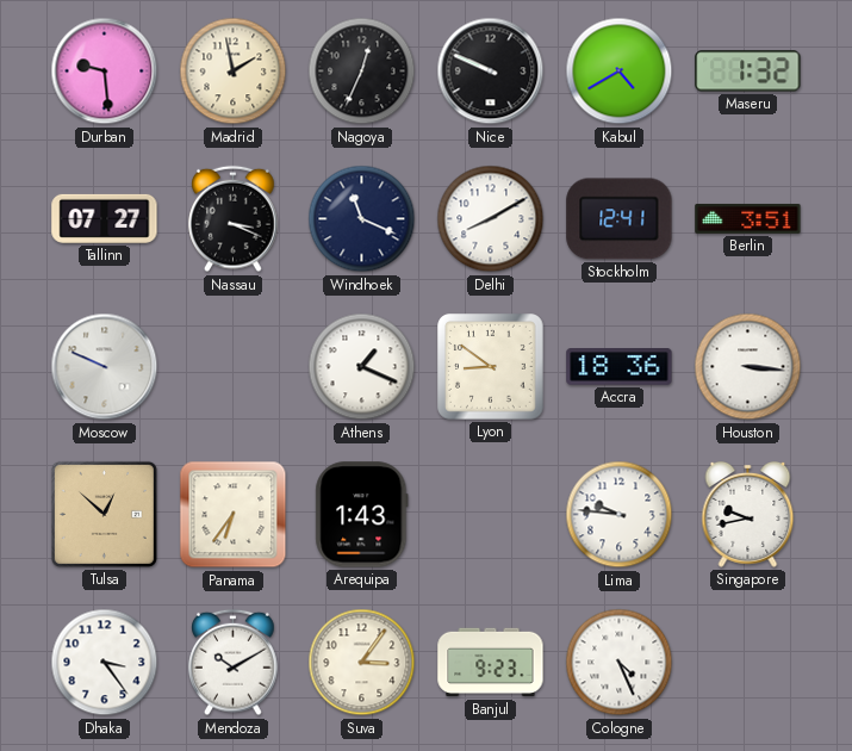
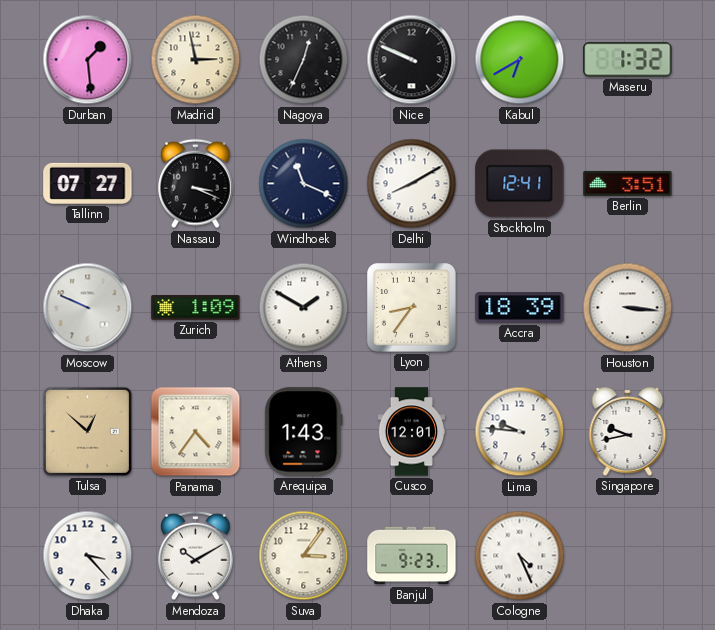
Durban: 9:29 -> 1:29 (88, 60)
Madrid: 1:58 -> 2:58 (196, 60)
Kabul: 4:40 -> 6:40 (520, 60)
Zurich: none -> 1:09 (196, 308)
Athens: 1:19 -> 1:50 (304, 308)
Lyon: 8:51 -> 8:36 (412, 308)
Accra: 18:36 -> 18:39 (520, 308)
Panama: 6:36 -> 4:36 (196, 432)
Cusco: none -> 12:01 (411, 432)
Dhaka: 3:24 -> 3:23 (88, 556)
